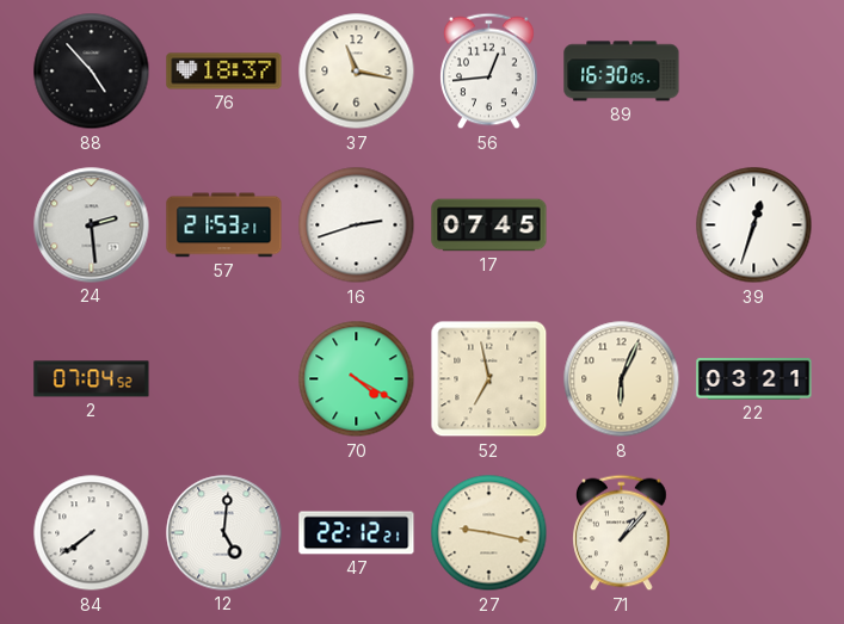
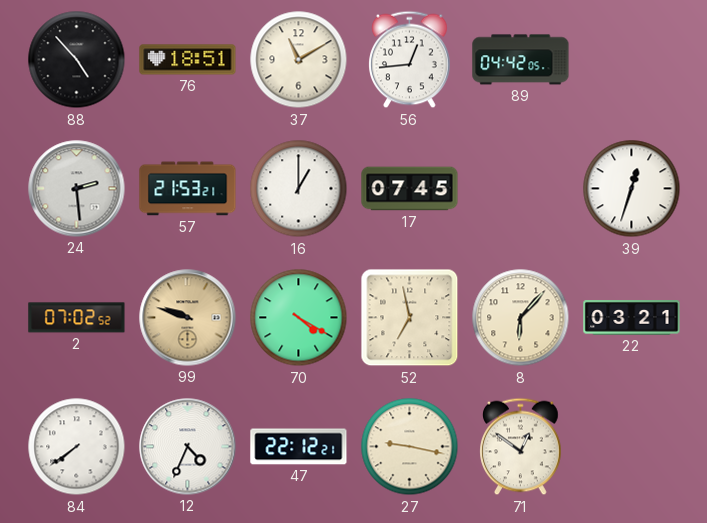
76: 18:37 -> 18:51 (188, 60)
37: 11:17 -> 11:10 (299, 60)
89: 16:30 -> 04:42 (521, 60)
16: 2:42 -> 1:00 (299, 189)
2: 07:04 -> 07:02 (77, 318)
99: none -> 9:48 (188, 318)
8: 6:04 -> 6:07 (521, 318)
12: 5:01 -> 4:34 (188, 447)
71: 1:07 -> 12:51 (521, 447)
